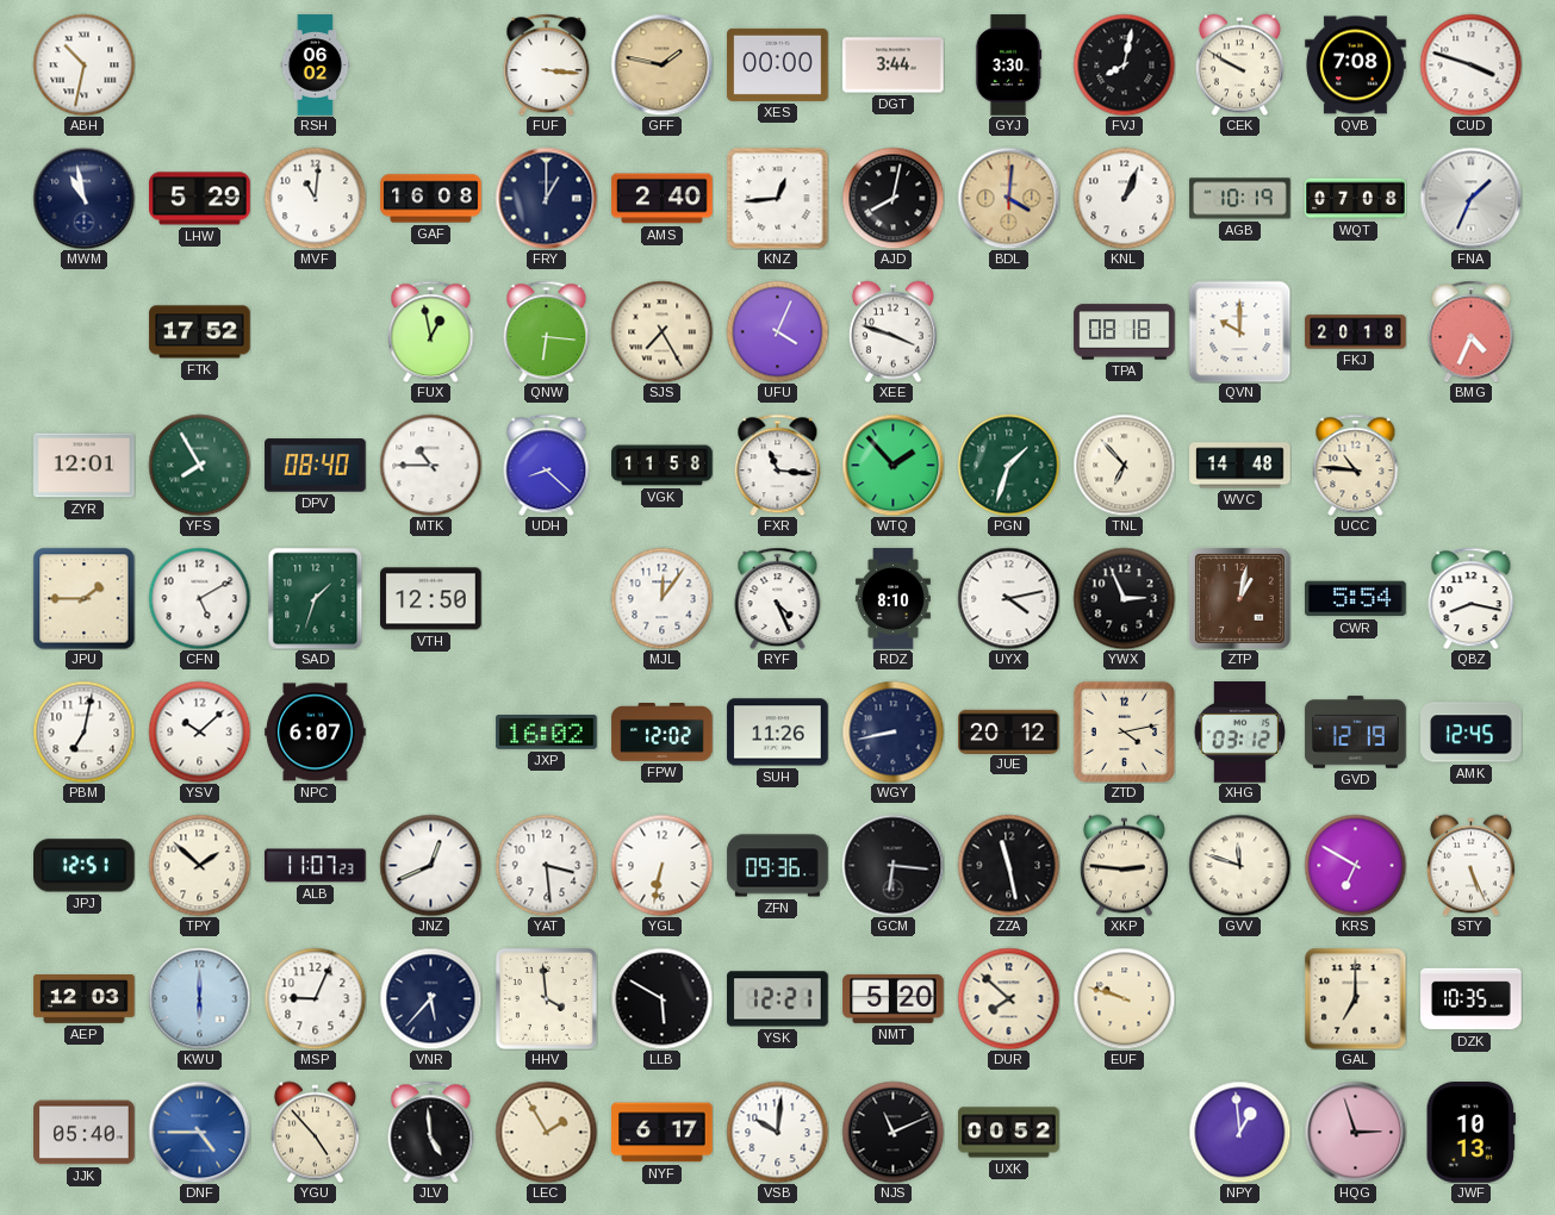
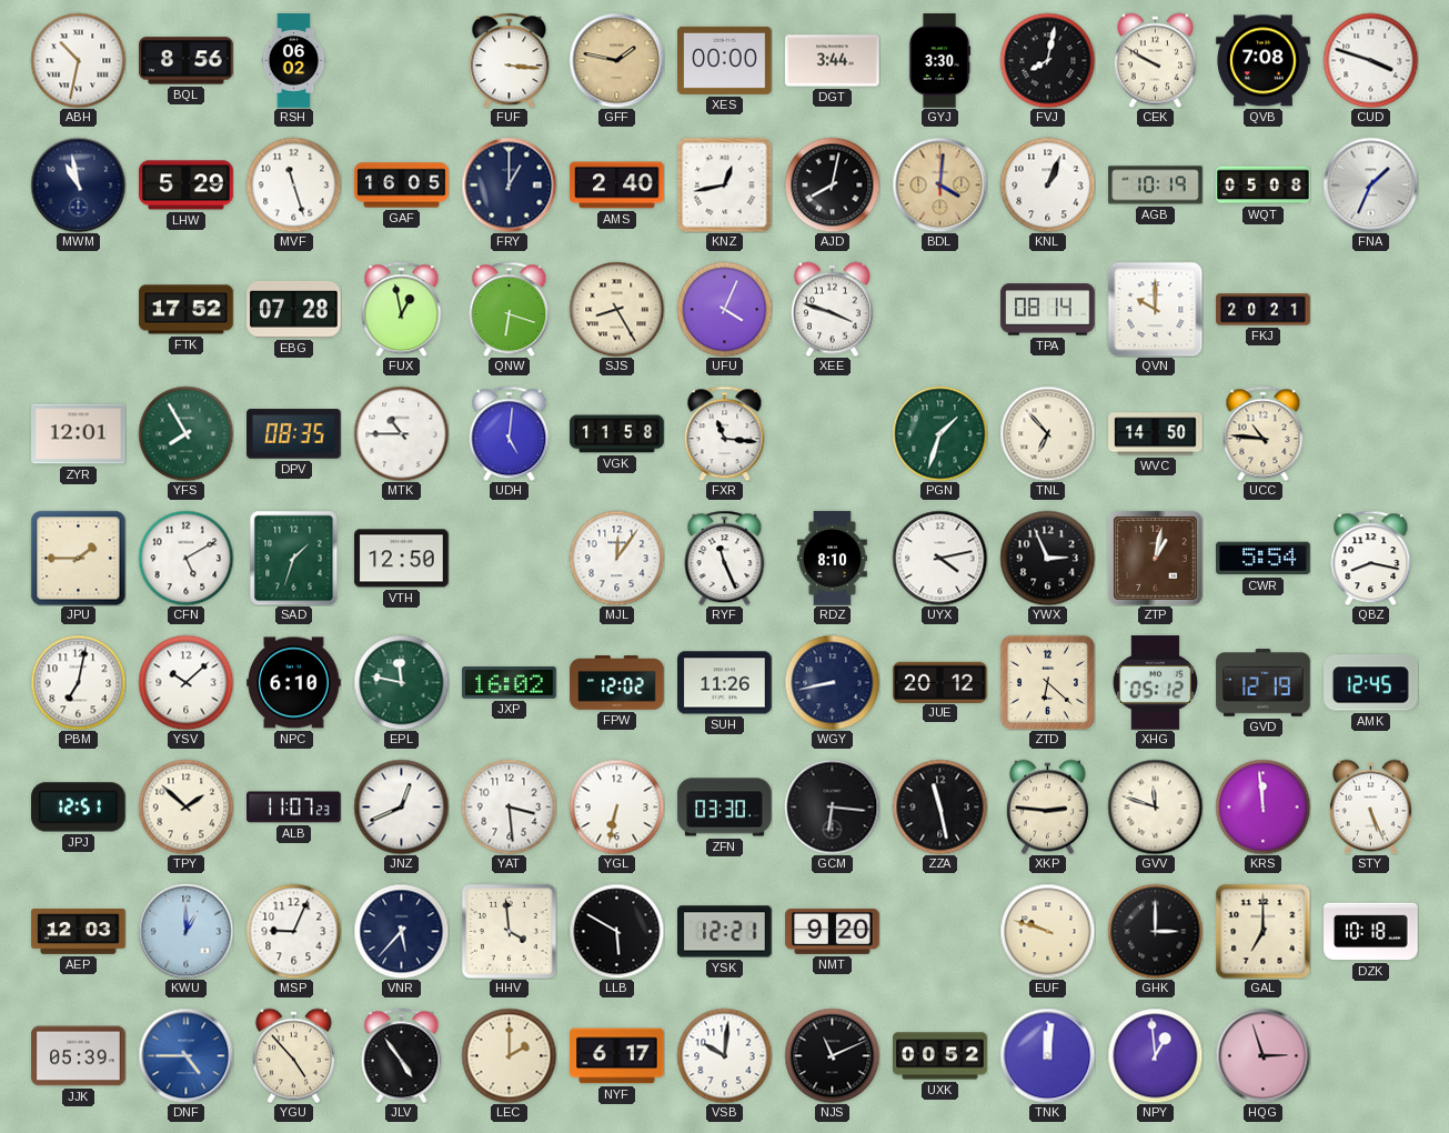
BQL: none -> 8:56 (187, 61)
MVF: 11:01 -> 11:27 (293, 184)
GAF: 16:08 -> 16:05 (402, 186)
KNZ: 12:44 -> 12:43 (724, 184)
WQT: 07:08 -> 05:08 (1264, 186)
EBG: none -> 07:28 (294, 309)
QNW: 6:16 -> 6:18 (510, 309)
SJS: 7:25 -> 8:25 (616, 309)
TPA: 08:18 -> 08:14 (1048, 310)
FKJ: 20:18 -> 20:21 (1264, 310)
BMG: 4:34 -> none (1472, 331)
DPV: 08:40 -> 08:35 (294, 434)
UDH: 8:22 -> 5:01 (510, 433)
WTQ: 1:53 -> none (892, 465)
WVC: 14:48 -> 14:50 (1156, 434)
RYF: 4:26 -> 11:26 (725, 558)
NPC: 6:07 -> 6:10 (294, 683)
EPL: none -> 11:47 (401, 682)
ZTD: 4:13 -> 6:22 (1047, 682)
XHG: 03:12 -> 05:12 (1155, 683)
ZFN: 09:36 -> 03:30 (725, 808)
KRS: 6:50 -> 11:59 (1262, 806)
KWU: 6:00 -> 1:00 (185, 931)
NMT: 5:20 -> 9:20 (833, 931)
DUR: 7:52 -> none (1008, 998)
GHK: none -> 3:00 (1155, 931)
DZK: 10:35 -> 10:18 (1371, 932)
JJK: 05:40 -> 05:39 (79, 1056)
JLV: 4:59 -> 4:54 (402, 1055)
LEC: 1:55 -> 2:00 (509, 1055)
TNK: none -> 12:01 (1047, 1055)
JWF: 10:13 -> none (1470, 1133)
